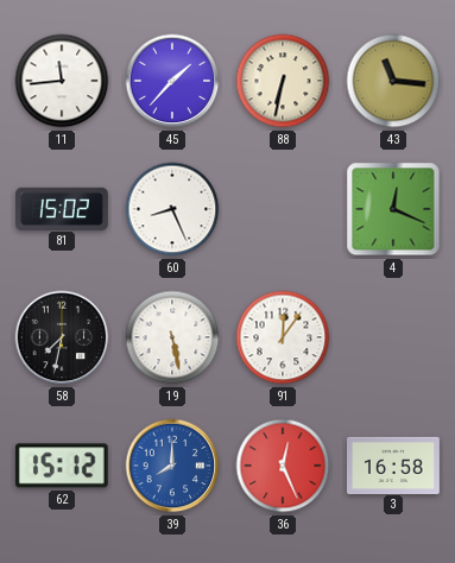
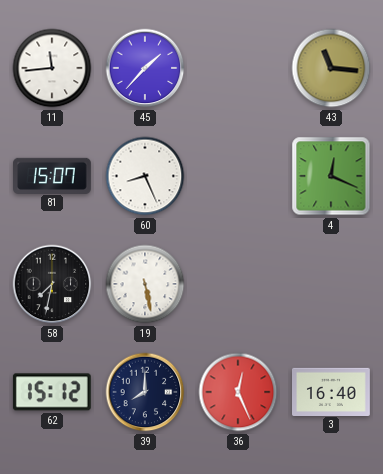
88: 6:32 -> none (283, 81)
81: 15:02 -> 15:07 (53, 175)
91: 12:06 -> none (283, 337)
39 dial: blue -> navy (145, 392)
3: 16:58 -> 16:40 (332, 391)
